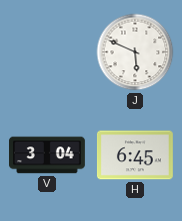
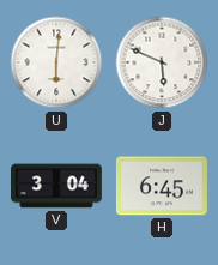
U: none -> 6:01 (56, 62)
